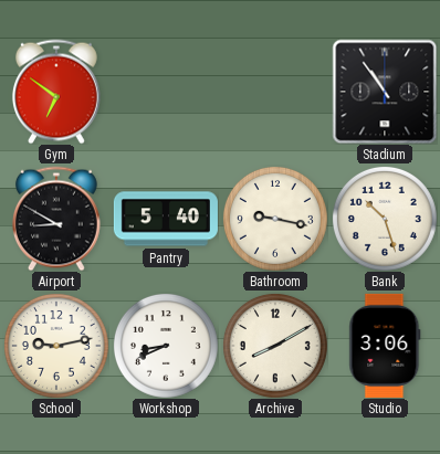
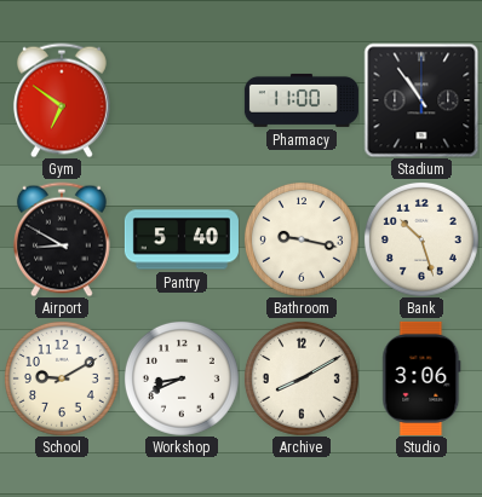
Pharmacy: none -> 11:00 (302, 100)
School: 9:13 -> 9:10 (62, 378)
